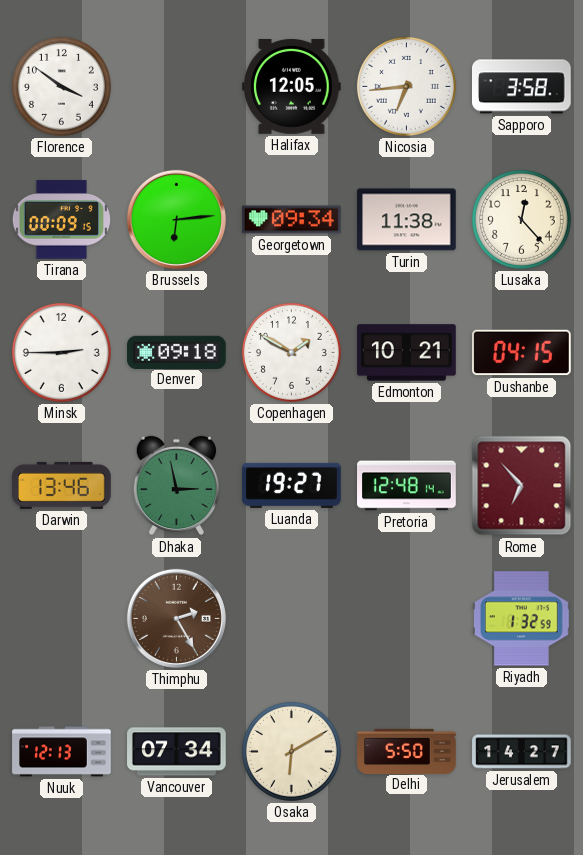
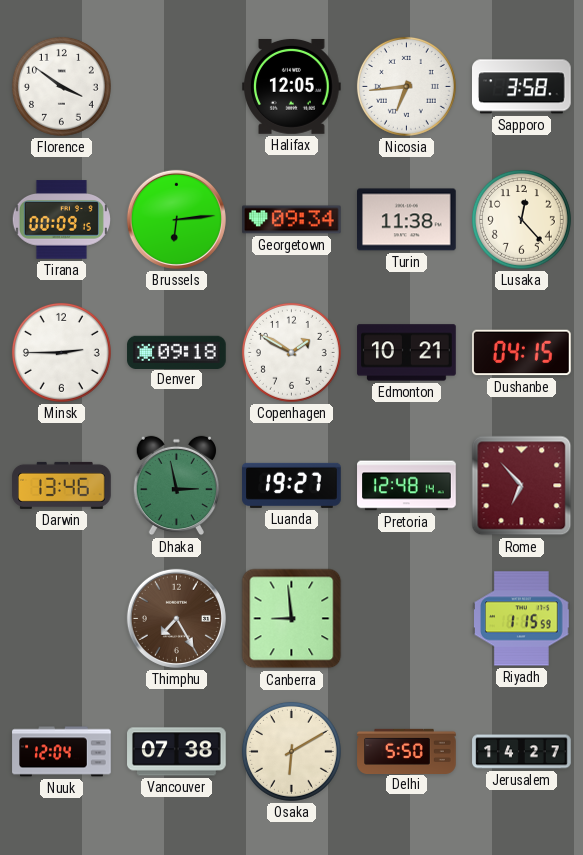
Thimphu: 2:25 -> 7:25 (176, 618)
Canberra: none -> 8:59 (292, 619)
Riyadh: 1:32 -> 1:15 (522, 619)
Nuuk: 12:13 -> 12:04 (62, 752)
Vancouver: 07:34 -> 07:38 (177, 752)
